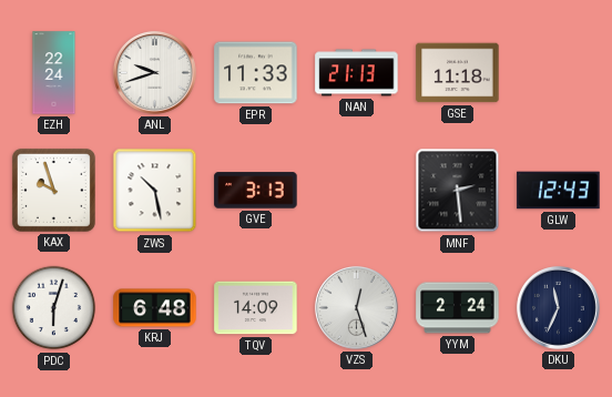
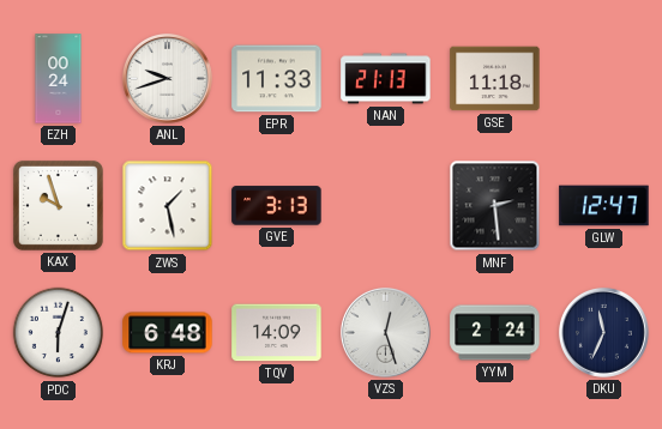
EZH: 22:24 -> 00:24 (59, 79)
ZWS: 10:28 -> 1:28 (168, 206)
GLW: 12:43 -> 12:47 (604, 206)
